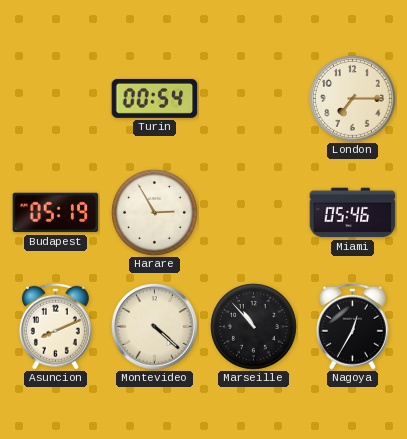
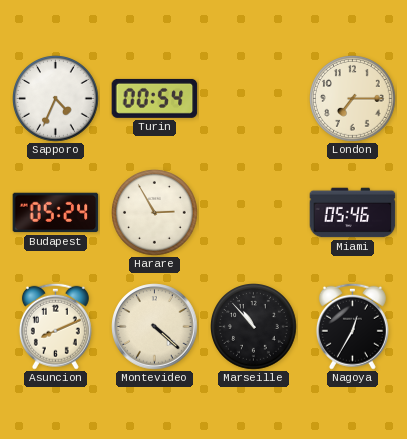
Sapporo: none -> 4:34 (56, 99)
Budapest: 05:19 -> 05:24 (56, 213)
